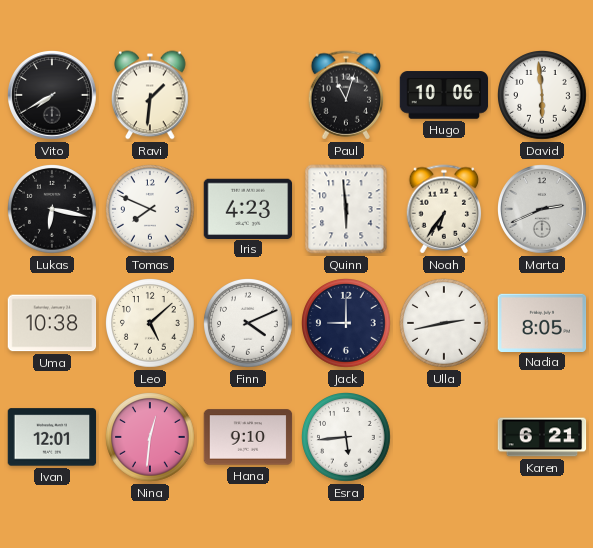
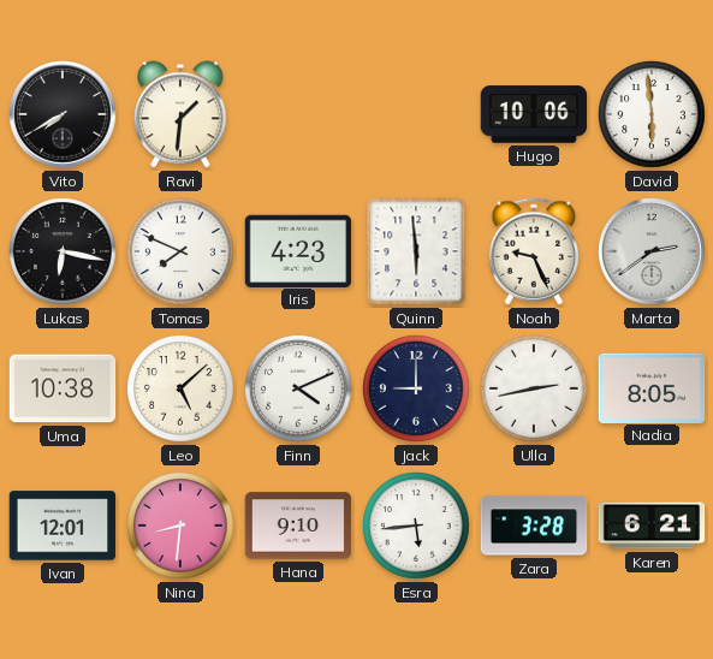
Paul: 11:03 -> none (346, 95)
Noah: 6:36 -> 9:26 (534, 251)
Marta: 2:41 -> 2:39 (653, 253)
Nina: 12:31 -> 8:31 (182, 527)
Zara: none -> 3:28 (534, 526)
